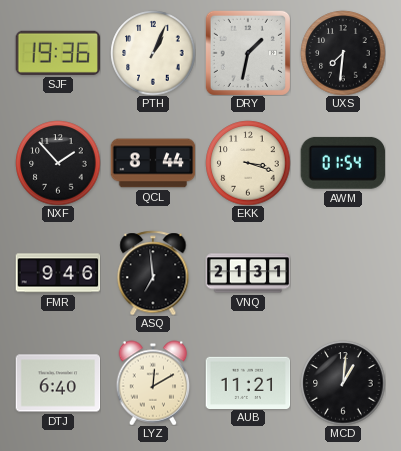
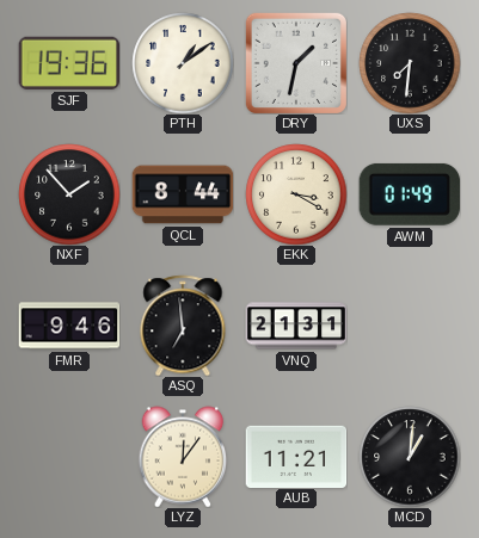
PTH: 1:04 -> 1:09 (183, 63)
EKK: 3:18 -> 3:20 (296, 194)
AWM: 01:54 -> 01:49 (409, 194)
DTJ: 6:40 -> none (58, 383)
LYZ: 12:10 -> 12:06 (183, 457)
